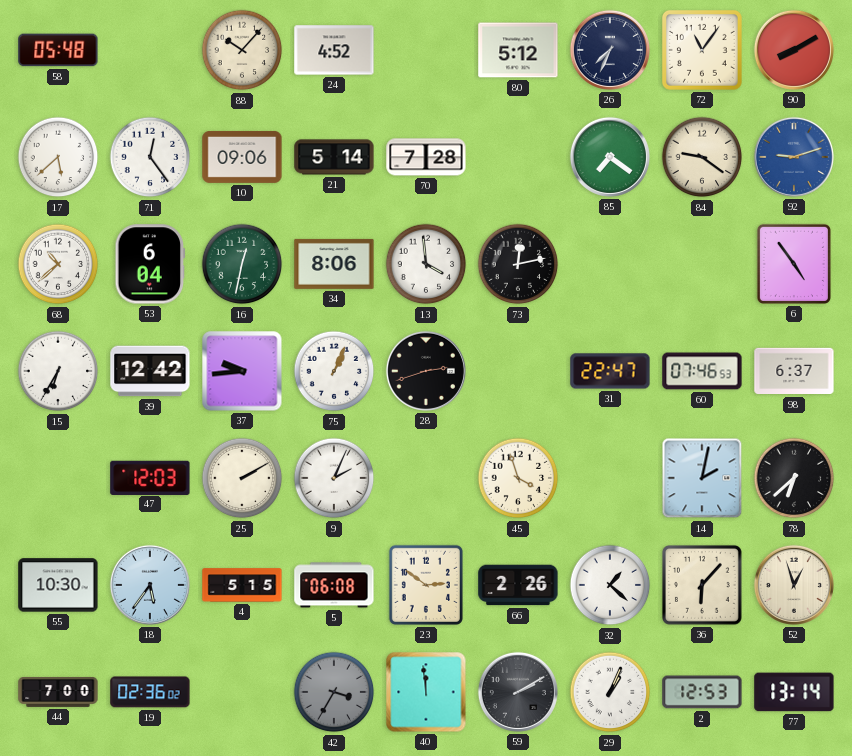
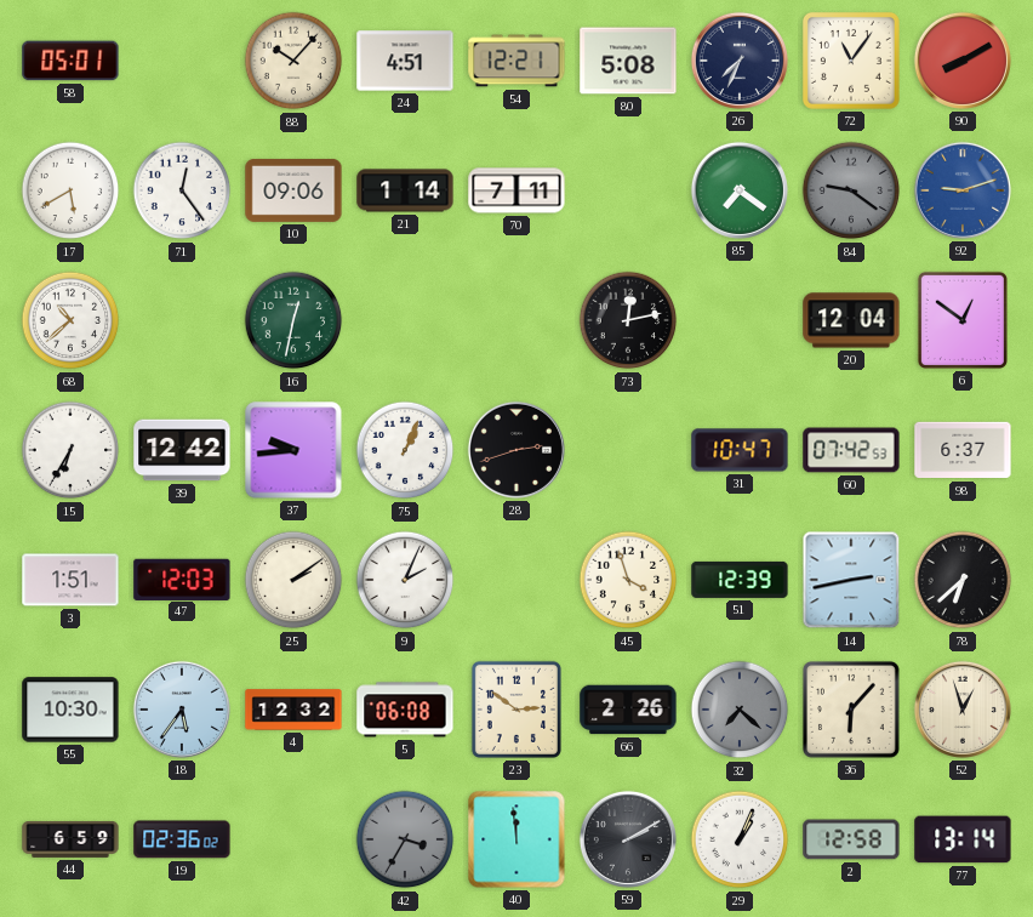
58: 05:48 -> 05:01 (70, 61)
24: 4:52 -> 4:51 (405, 61)
54: none -> 12:21 (516, 61)
80: 5:12 -> 5:08 (628, 61)
17: 5:38 -> 5:40 (70, 190)
21: 5:14 -> 1:14 (405, 190)
70: 7:28 -> 7:11 (516, 190)
84 dial: cream -> grey (851, 190)
53: 6:04 -> none (150, 264)
34: 8:06 -> none (334, 264)
13: 3:59 -> none (426, 264)
20: none -> 12:04 (851, 320)
6: 4:54 -> 12:51 (963, 320)
31: 22:47 -> 10:47 (740, 450)
60: 07:46 -> 07:42 (851, 450)
3: none -> 1:51 (70, 580)
25: 2:10 -> 2:09 (293, 580)
51: none -> 12:39 (740, 580)
14: 2:02 -> 2:43 (851, 580)
4: 5:15 -> 12:32 (293, 710)
32: 1:22 -> 7:22 (740, 710)
32 dial: white -> grey (740, 710)
44: 7:00 -> 6:59 (70, 839)
2: 12:53 -> 12:58 (851, 839)
